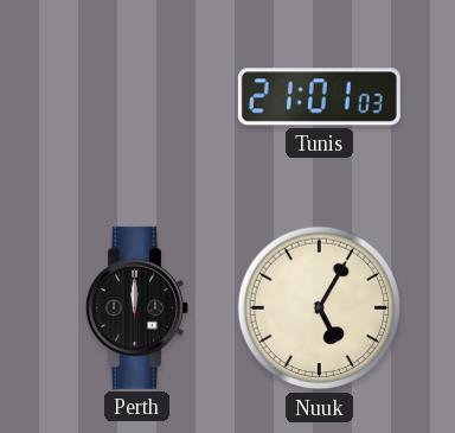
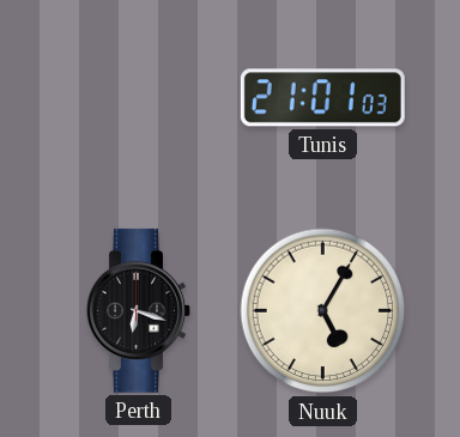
Perth: 12:00 -> 6:18 (139, 310)
